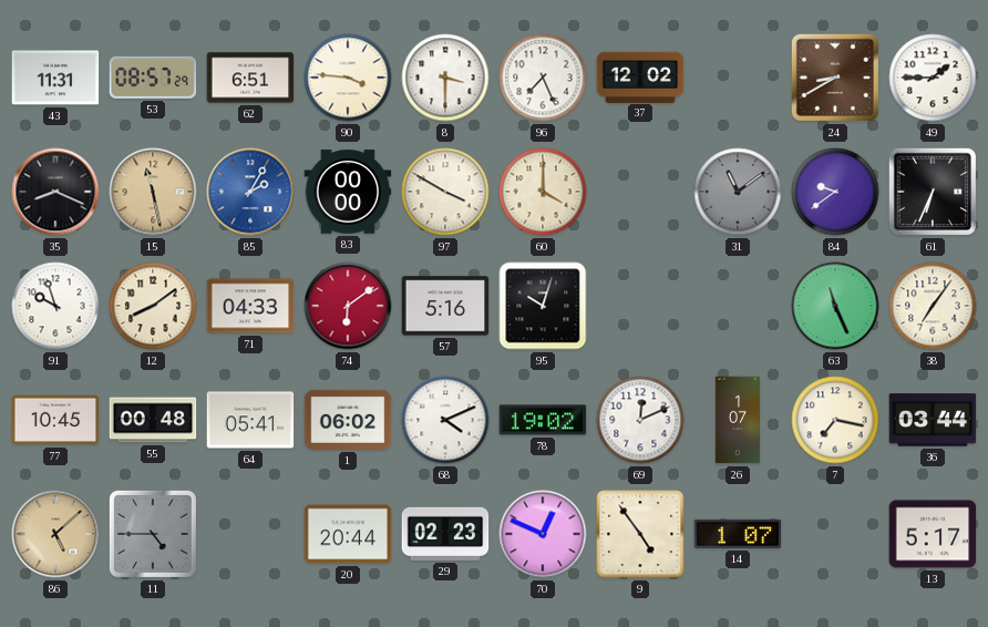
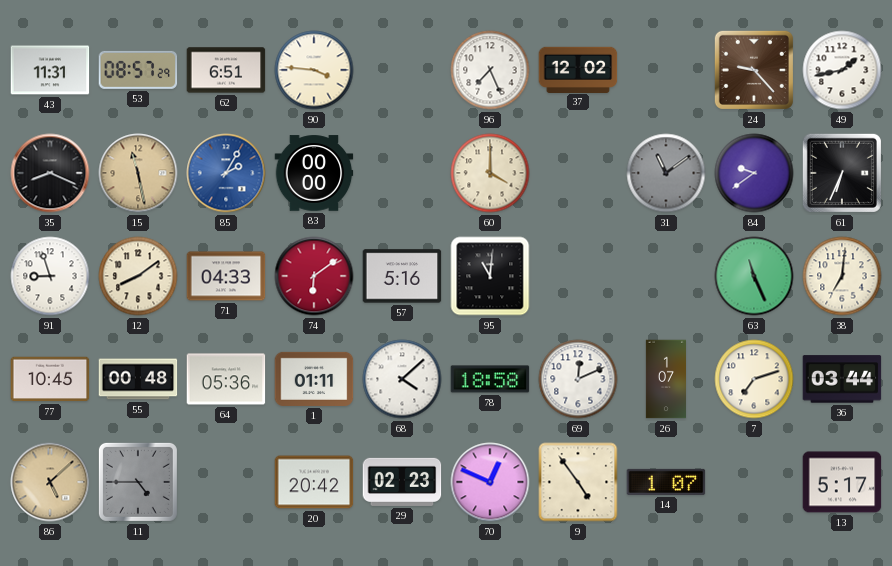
8: 3:30 -> none (445, 78)
24: 8:40 -> 9:23 (754, 70)
49: 1:45 -> 1:43 (842, 70)
97: 3:50 -> none (445, 192)
91: 9:57 -> 8:57 (50, 276)
95: 10:03 -> 11:01 (490, 276)
38: 7:06 -> 7:01 (842, 276)
64: 05:41 -> 05:36 (226, 379)
1: 06:02 -> 01:11 (314, 379)
68: 4:11 -> 4:08 (402, 379)
78: 19:02 -> 18:58 (490, 379)
7: 7:17 -> 7:12 (754, 379)
20: 20:44 -> 20:42 (314, 482)
